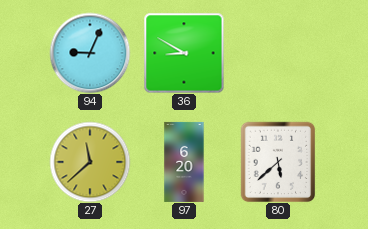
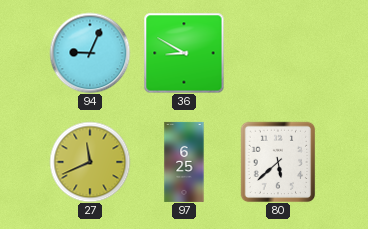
27: 11:38 -> 11:41 (90, 162)
97: 6:20 -> 6:25 (184, 162)
